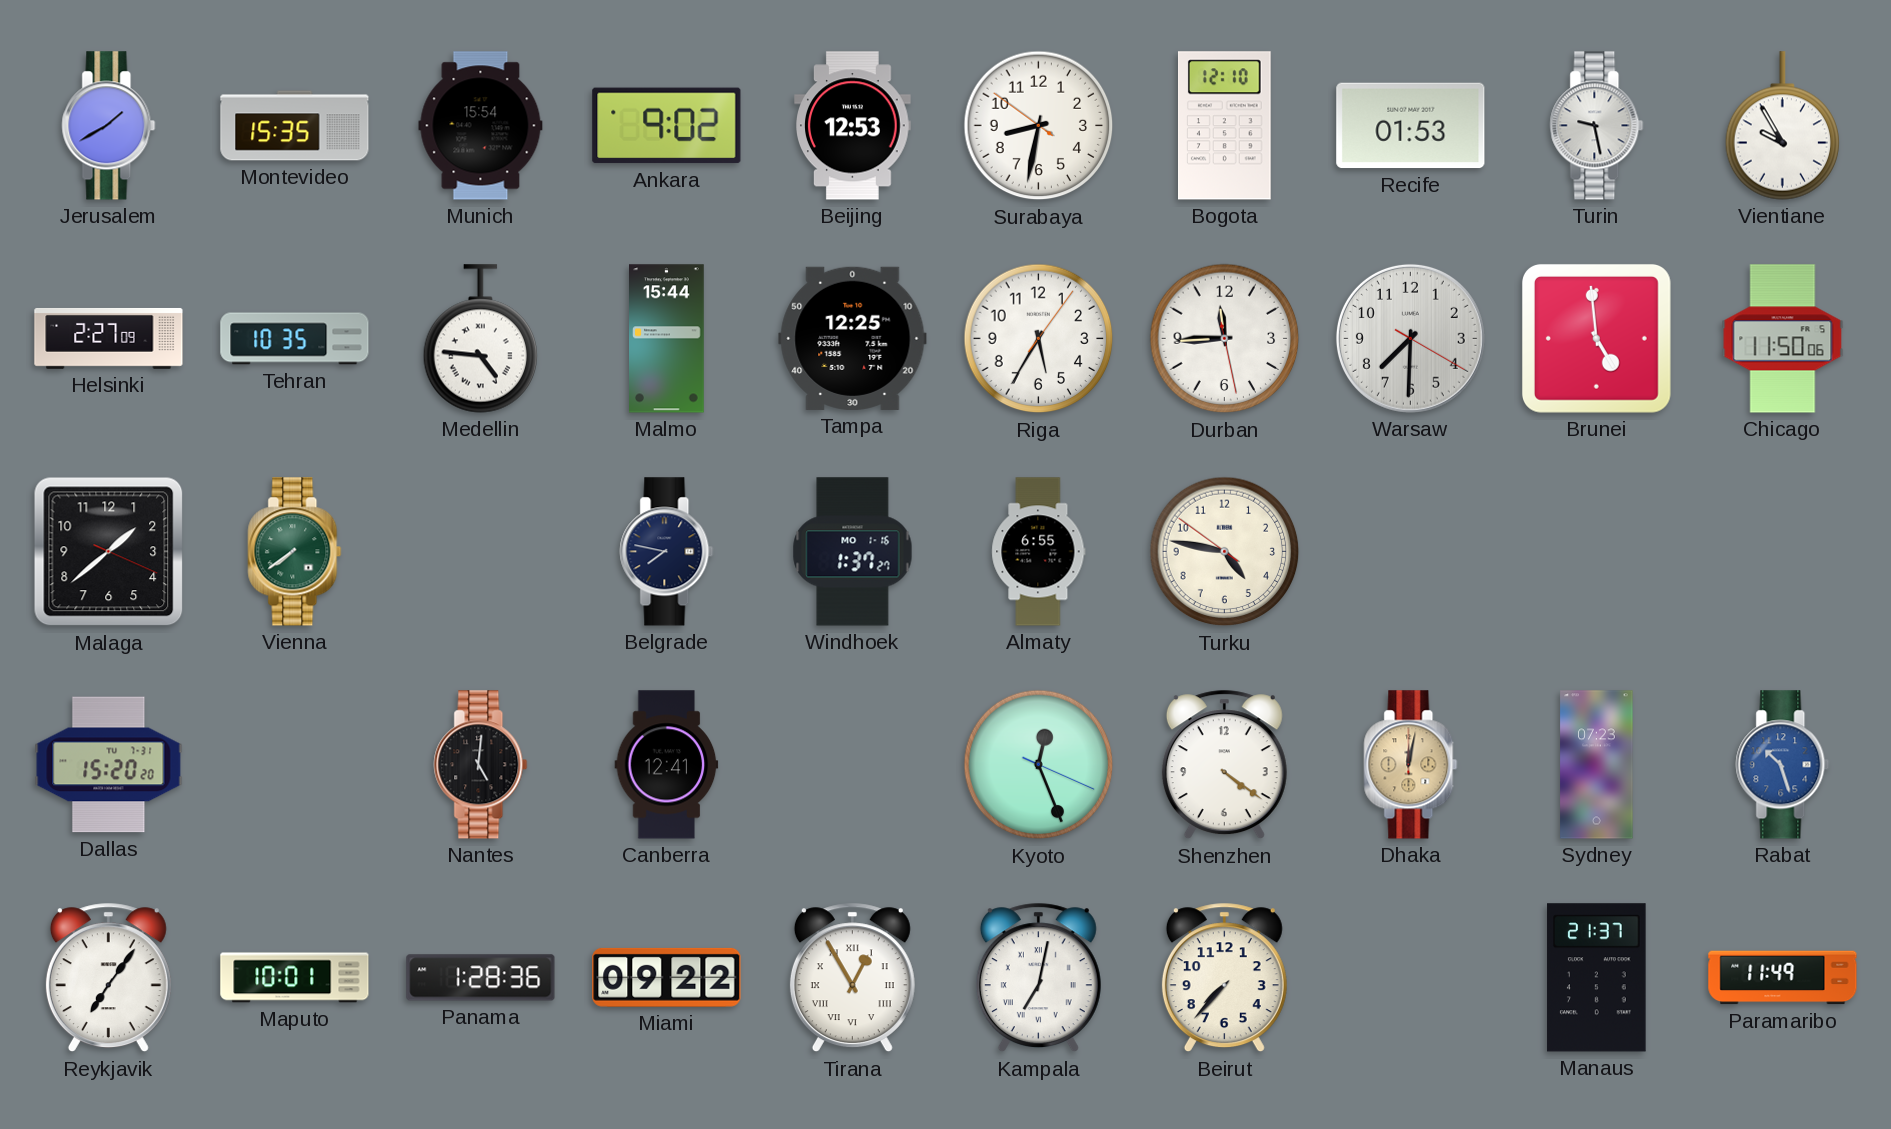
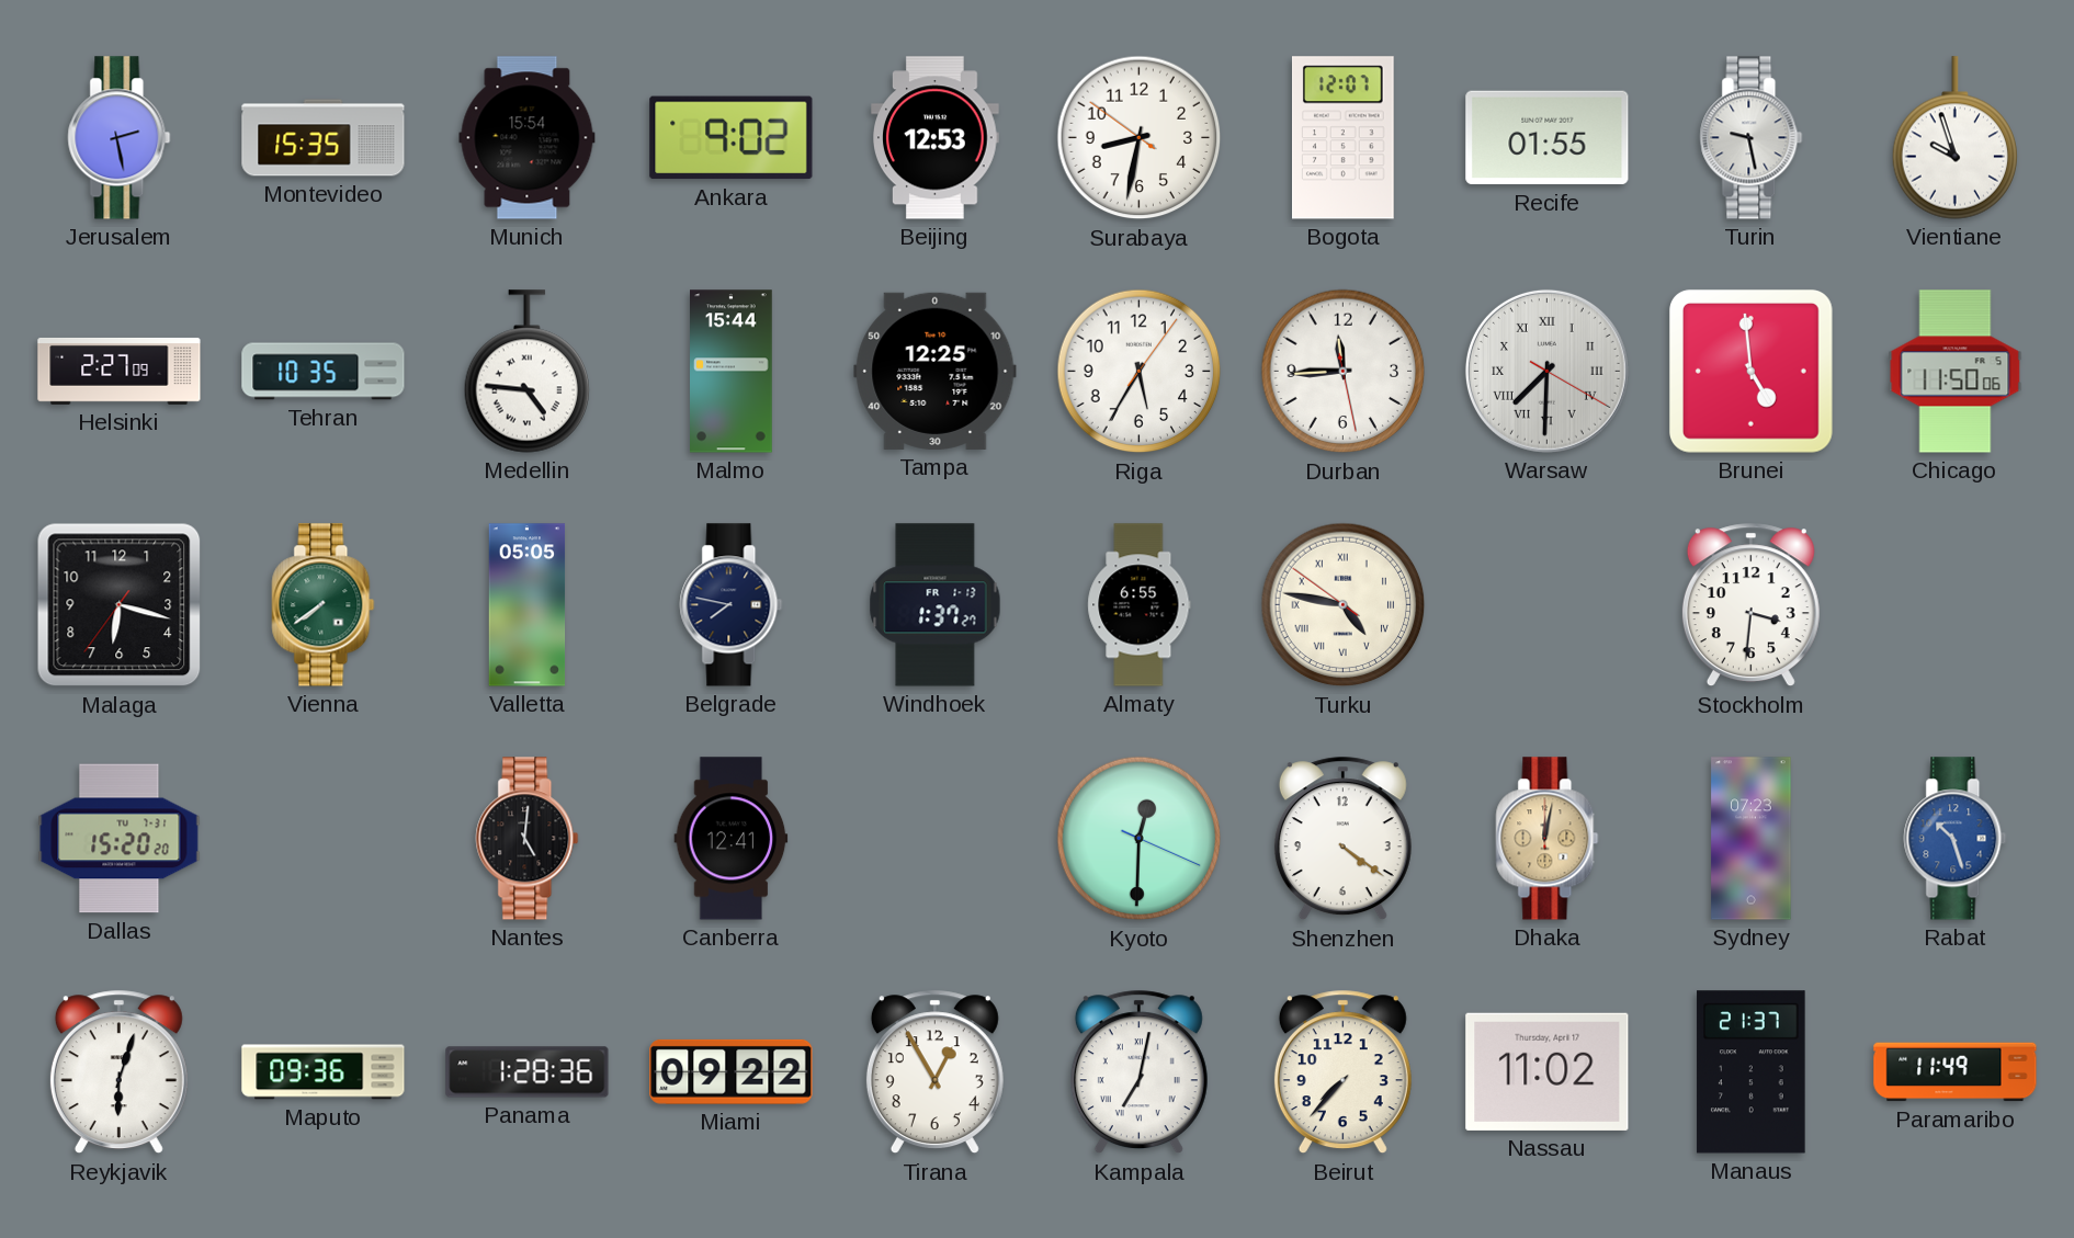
Jerusalem: 1:40 -> 2:28 (120, 138)
Bogota: 12:10 -> 12:07 (1344, 138)
Recife: 01:53 -> 01:55 (1548, 138)
Vientiane: 9:55 -> 9:57 (1956, 138)
Warsaw numerals: Arabic -> Roman (1546, 371)
Malaga: 1:38 -> 6:17 (120, 605)
Valletta: none -> 05:05 (528, 605)
Windhoek date: MO 1-16 -> FR 1-13 (936, 605)
Turku numerals: Arabic -> Roman (1344, 605)
Stockholm: none -> 3:31 (1750, 605)
Kyoto: 12:26 -> 12:30 (1140, 839)
Reykjavik: 7:06 -> 6:03 (118, 1072)
Maputo: 10:01 -> 09:36 (324, 1072)
Tirana numerals: Roman -> Arabic (934, 1072)
Nassau: none -> 11:02 (1548, 1071)
